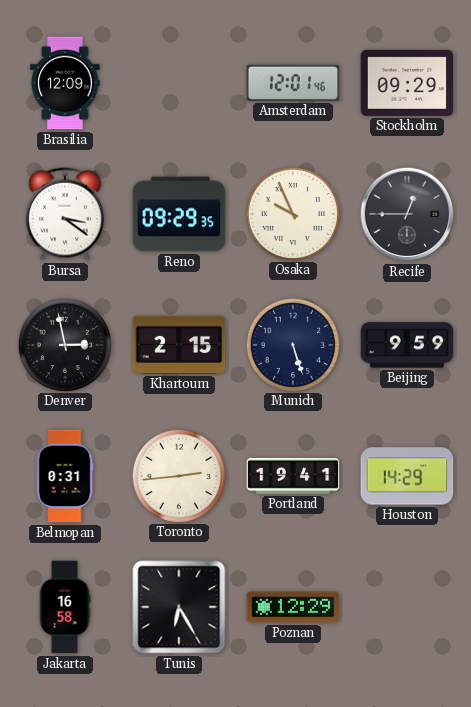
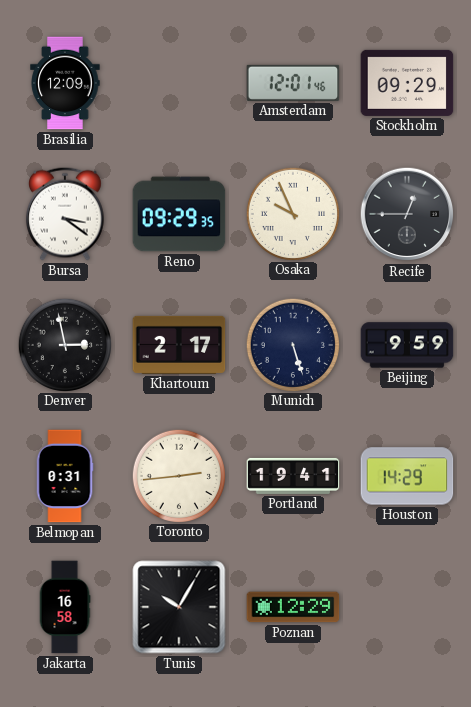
Khartoum: 2:15 -> 2:17 (179, 345)
Tunis: 6:25 -> 10:05 (179, 607)
